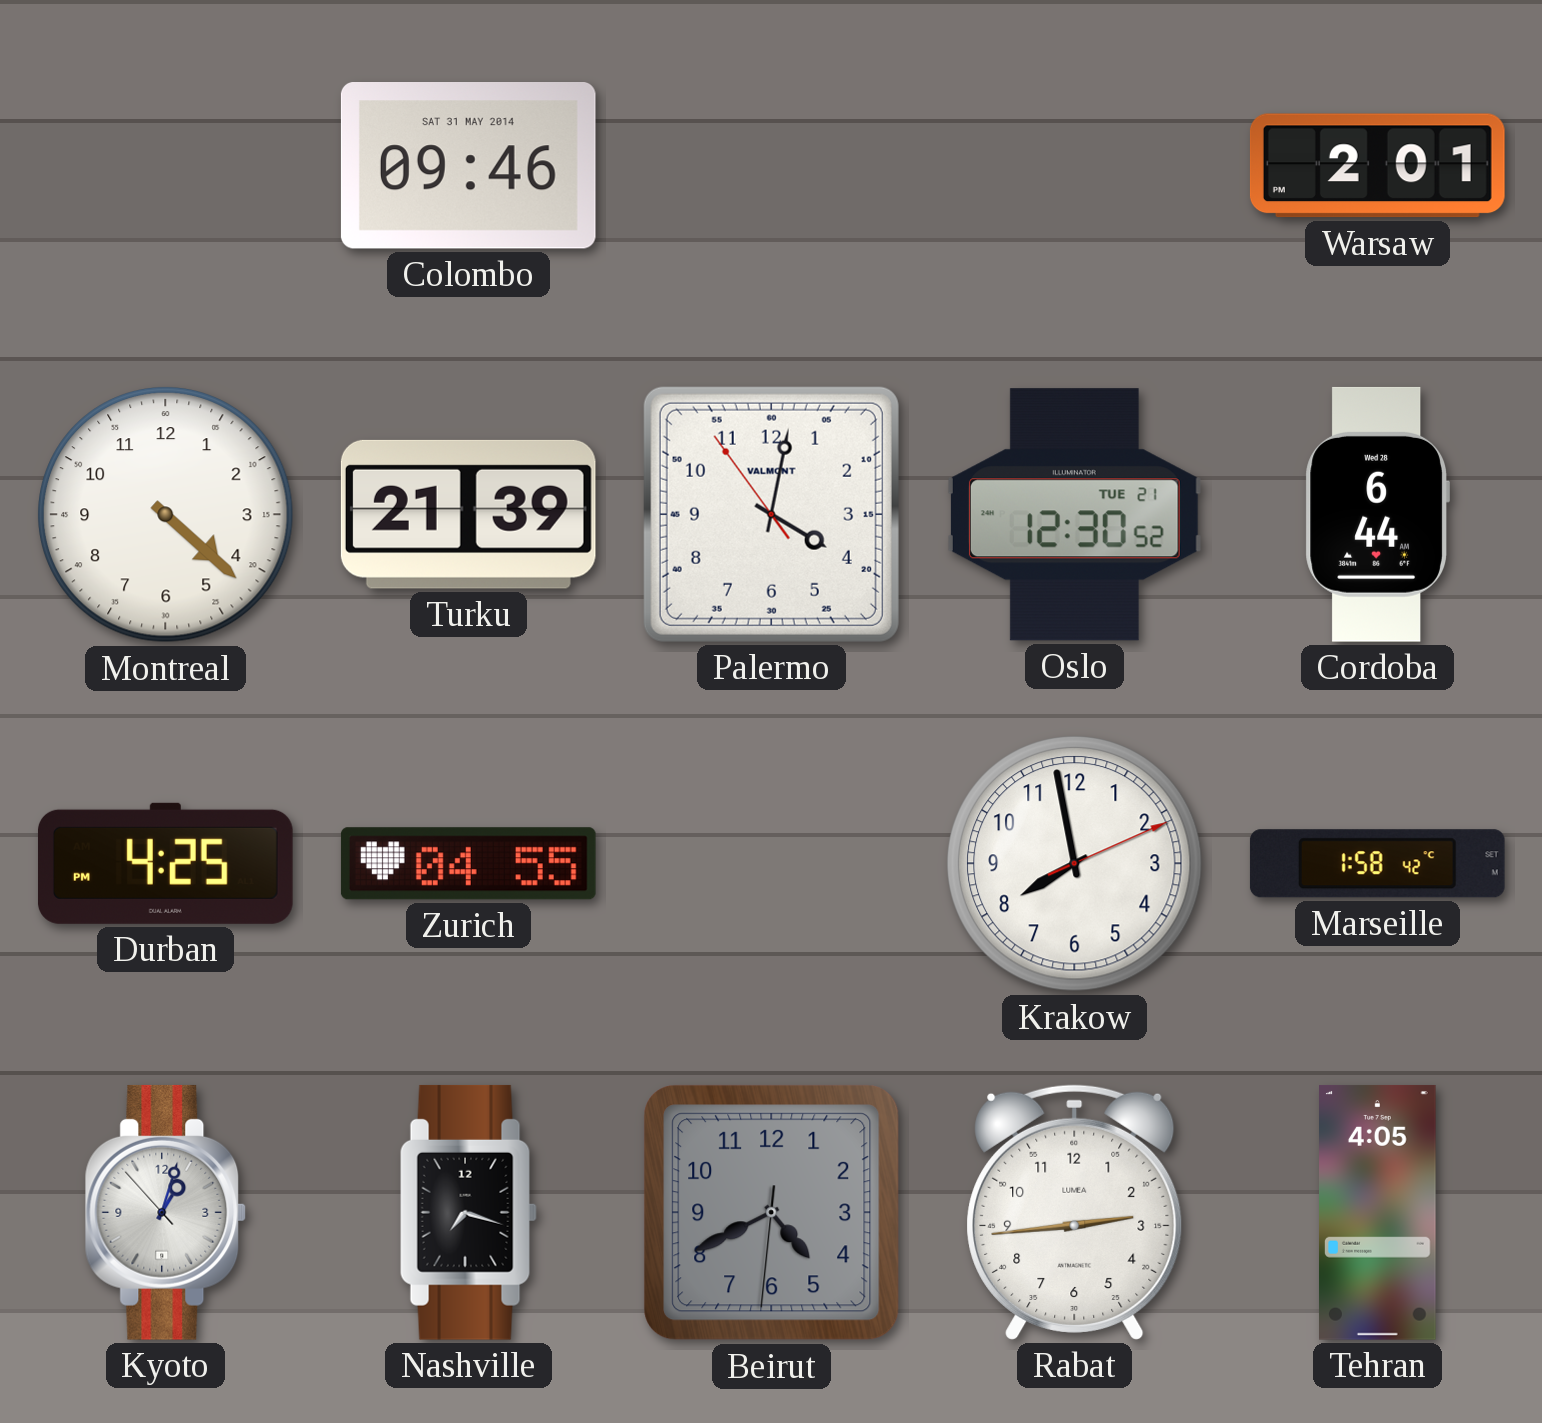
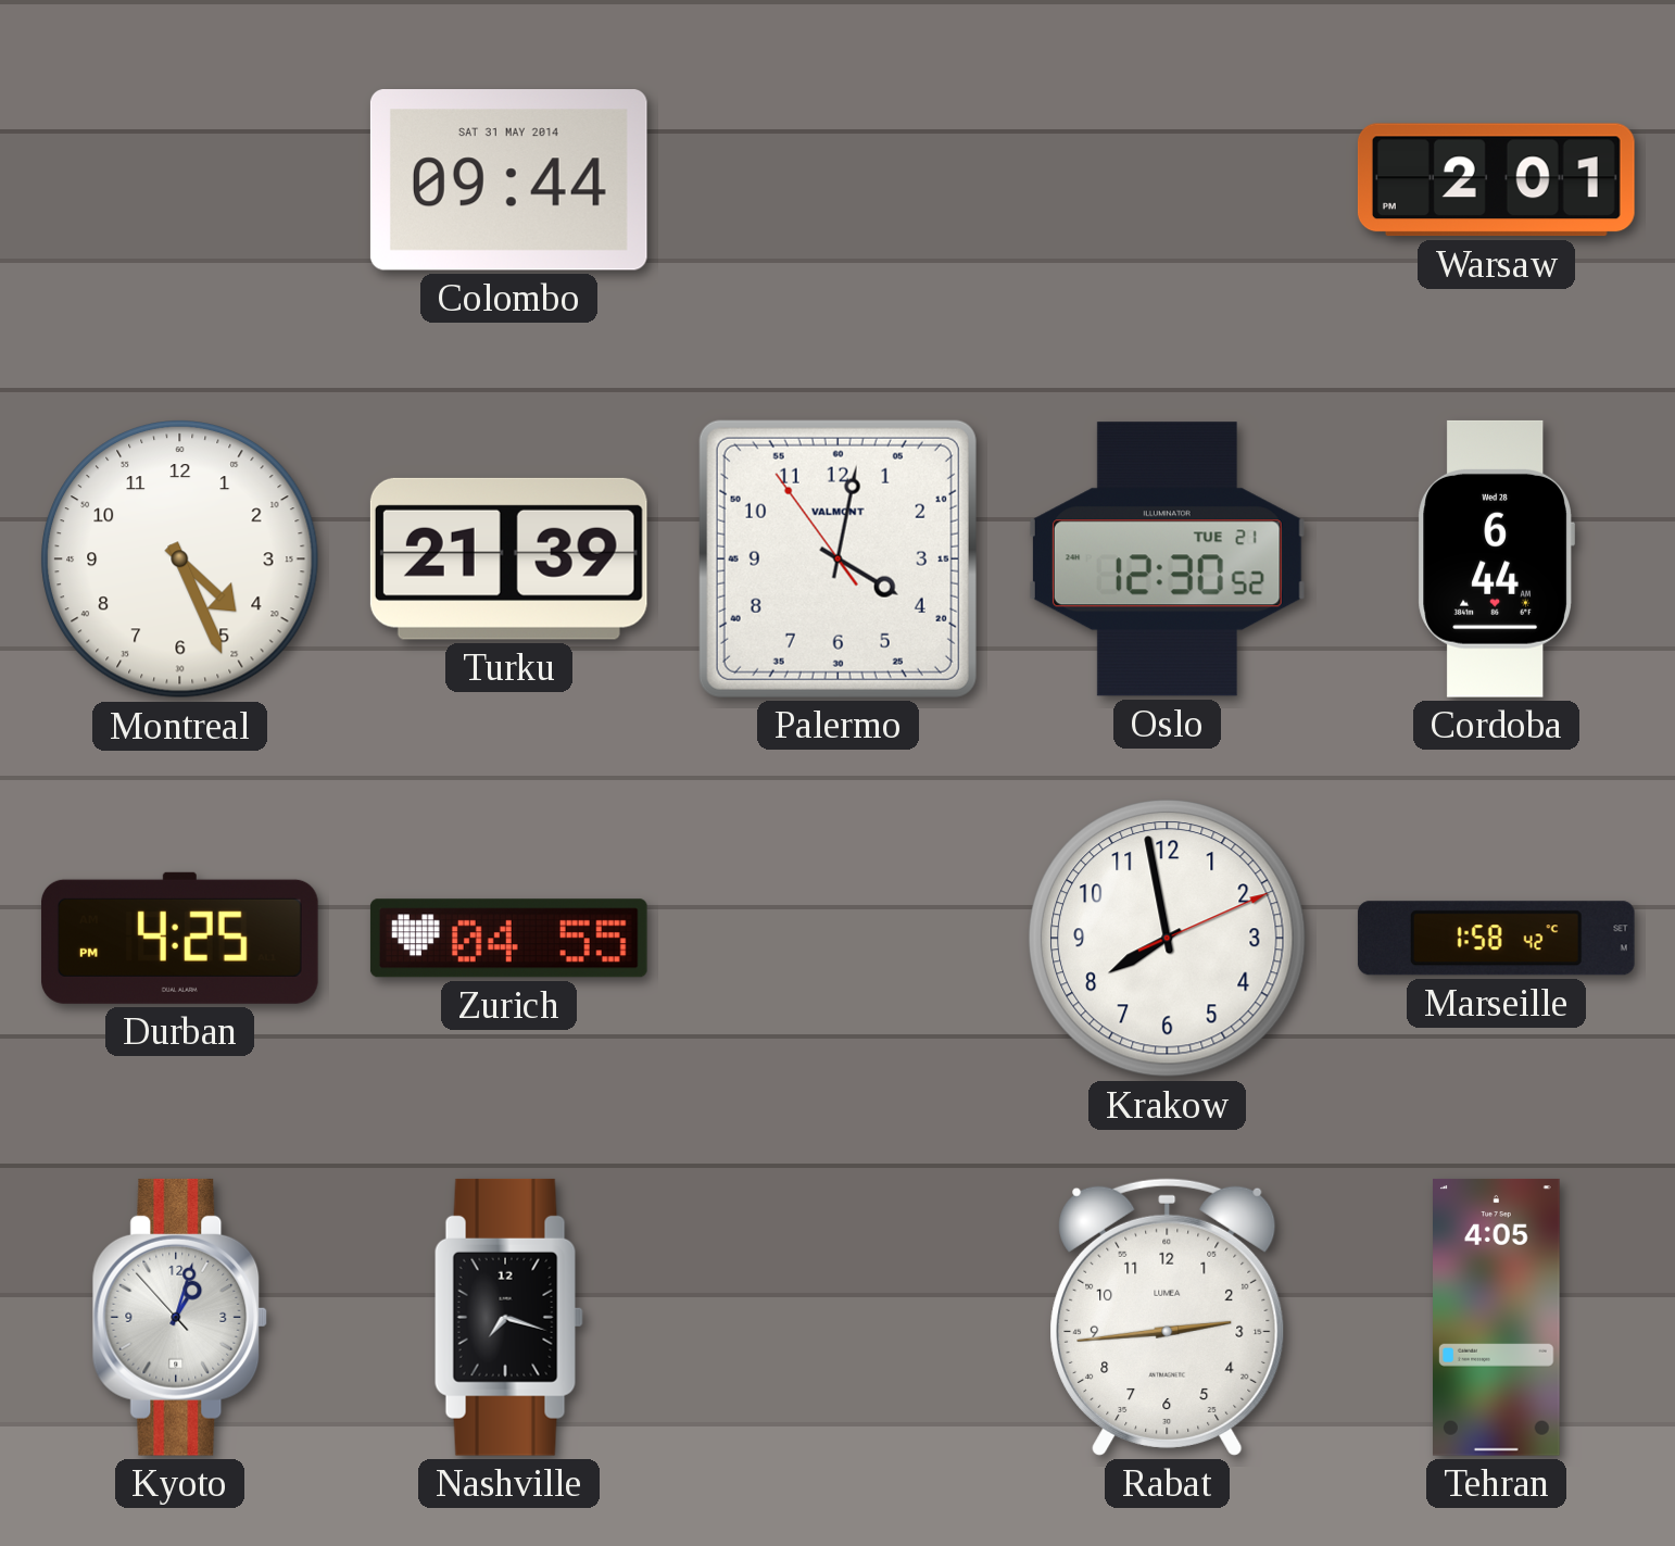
Colombo: 09:46 -> 09:44 (508, 180)
Montreal: 4:22 -> 4:26 (180, 560)
Beirut: 4:40 -> none (772, 1213)
